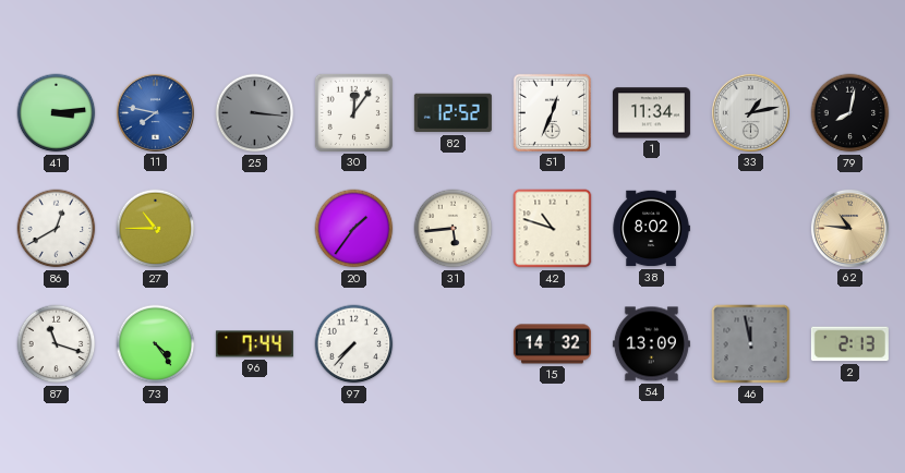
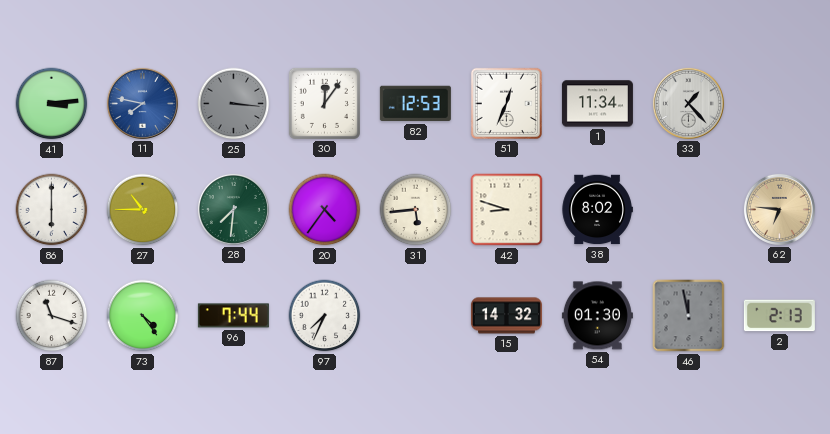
82: 12:52 -> 12:53 (415, 104)
33: 1:13 -> 1:23 (688, 103)
79: 8:02 -> none (850, 113)
86: 12:40 -> 6:00 (52, 210)
28: none -> 7:31 (233, 209)
20: 1:36 -> 4:36 (325, 210)
42: 10:48 -> 8:48 (507, 210)
62: 10:46 -> 6:46 (779, 209)
97: 7:37 -> 7:34 (325, 316)
54: 13:09 -> 01:30 (597, 316)
